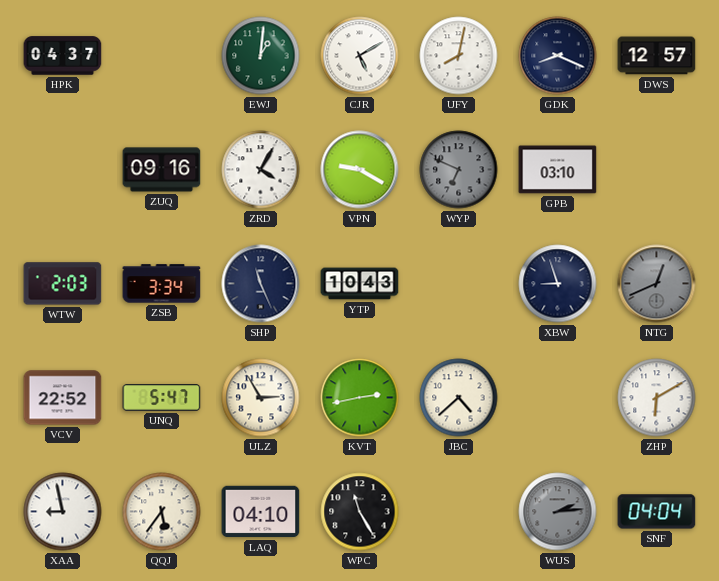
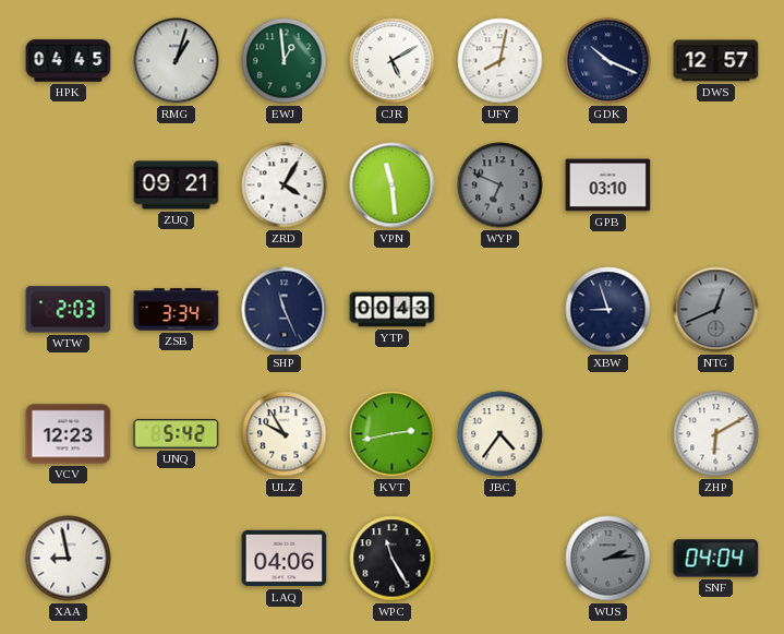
HPK: 04:37 -> 04:45 (69, 61)
RMG: none -> 1:03 (177, 61)
EWJ: 1:01 -> 12:59 (285, 61)
GDK: 8:19 -> 10:19 (608, 61)
ZUQ: 09:16 -> 09:21 (177, 186)
VPN: 9:20 -> 11:29 (393, 186)
YTP: 10:43 -> 00:43 (393, 310)
VCV: 22:52 -> 12:23 (69, 434)
UNQ: 5:47 -> 5:42 (177, 434)
ULZ: 2:55 -> 9:55 (285, 434)
JBC: 4:38 -> 4:36 (500, 434)
QQJ: 5:36 -> none (162, 512)
LAQ: 04:10 -> 04:06 (285, 559)
